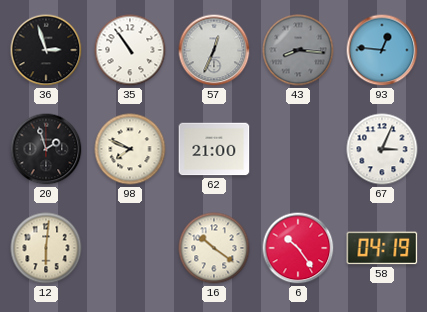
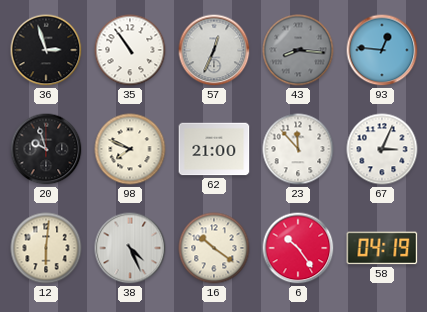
20: 1:57 -> 9:57 (46, 149)
23: none -> 11:53 (298, 149)
38: none -> 4:26 (130, 248)
